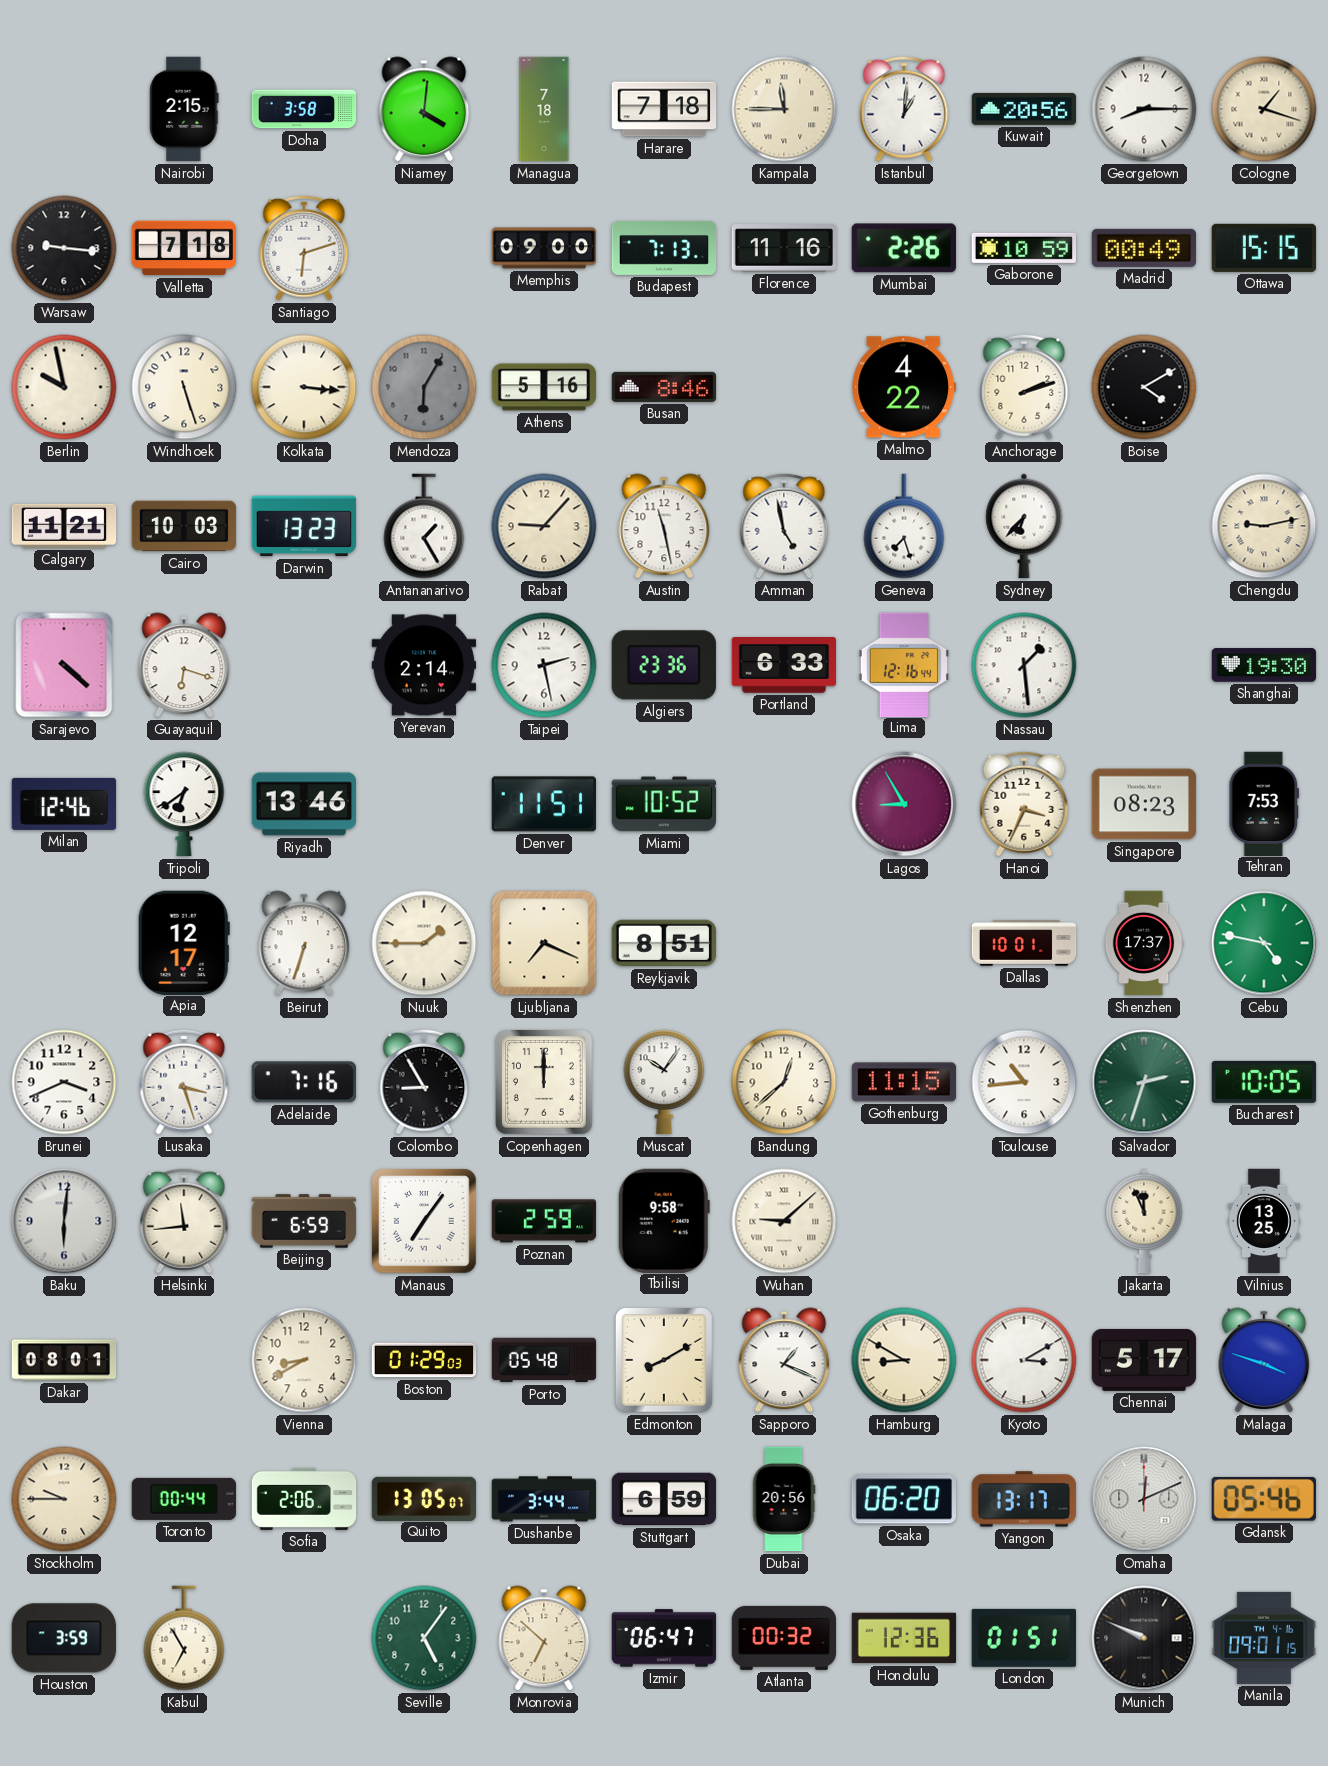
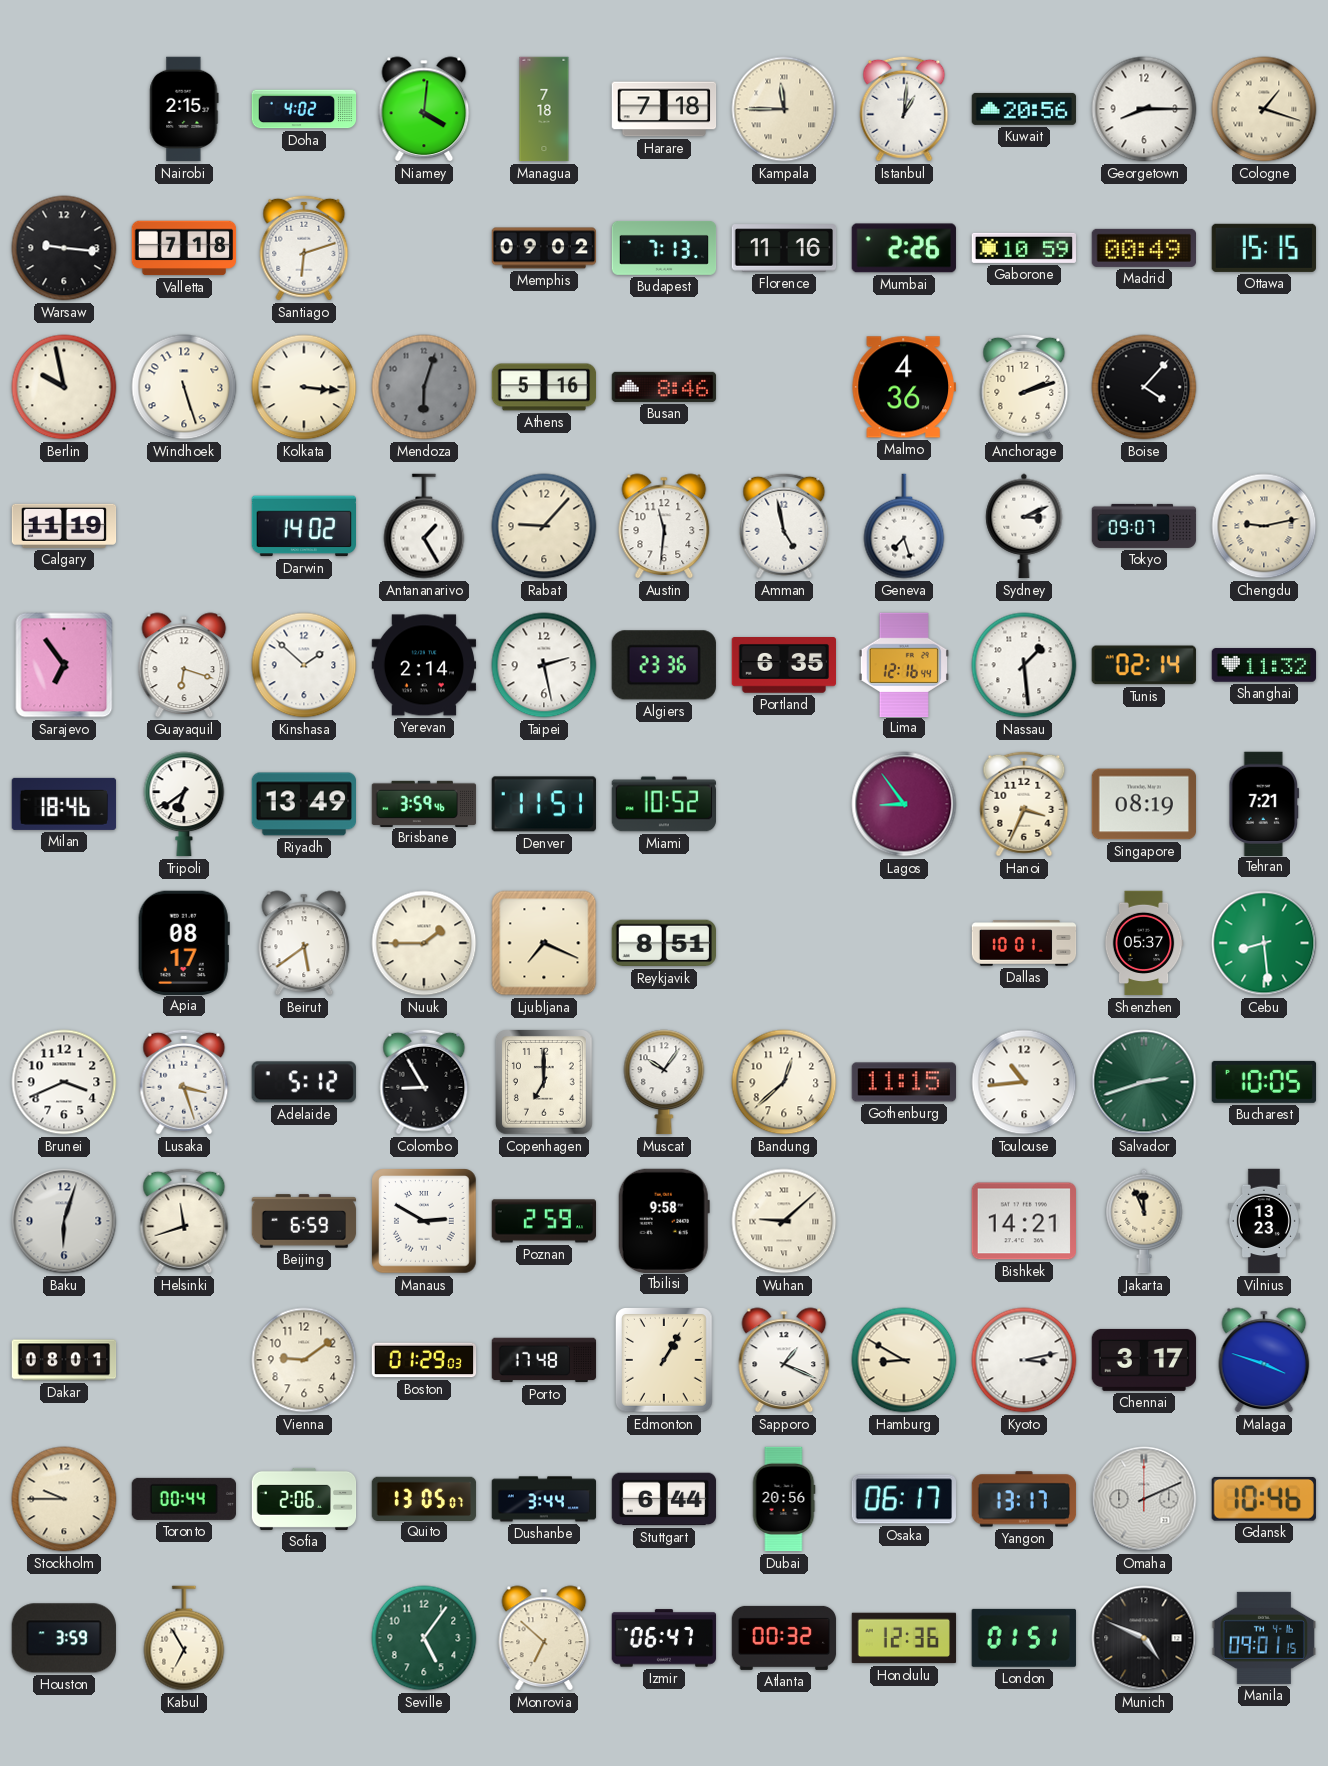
Doha: 3:58 -> 4:02 (304, 109)
Memphis: 09:00 -> 09:02 (544, 248)
Mendoza: 6:05 -> 6:03 (424, 387)
Malmo: 4:22 -> 4:36 (903, 387)
Boise: 4:10 -> 4:07 (1144, 387)
Calgary: 11:21 -> 11:19 (64, 526)
Cairo: 10:03 -> none (184, 526)
Darwin: 13:23 -> 14:02 (303, 526)
Austin: 11:28 -> 11:31 (664, 526)
Sydney: 6:37 -> 3:11 (1024, 526)
Tokyo: none -> 09:07 (1144, 526)
Sarajevo: 4:22 -> 6:54 (64, 665)
Kinshasa: none -> 1:52 (304, 665)
Portland: 6:33 -> 6:35 (783, 666)
Tunis: none -> 02:14 (1144, 665)
Shanghai: 19:30 -> 11:32 (1264, 665)
Milan: 12:46 -> 18:46 (64, 804)
Riyadh: 13:46 -> 13:49 (304, 804)
Brisbane: none -> 3:59 (424, 803)
Lagos: 8:55 -> 8:54 (904, 804)
Singapore: 08:23 -> 08:19 (1143, 804)
Tehran: 7:53 -> 7:21 (1264, 803)
Apia: 12:17 -> 08:17 (184, 942)
Beirut: 6:33 -> 5:39 (304, 943)
Shenzhen: 17:37 -> 05:37 (1144, 943)
Cebu: 4:47 -> 8:29 (1264, 943)
Adelaide: 7:16 -> 5:12 (304, 1082)
Copenhagen: 12:00 -> 7:00 (545, 1083)
Salvador: 2:33 -> 2:42 (1144, 1082)
Baku: 6:01 -> 6:03 (64, 1221)
Helsinki: 11:44 -> 11:42 (184, 1221)
Manaus: 7:06 -> 2:50 (424, 1221)
Bishkek: none -> 14:21 (1023, 1221)
Vilnius: 13:25 -> 13:23 (1264, 1221)
Vienna: 8:40 -> 9:09 (304, 1360)
Porto: 05:48 -> 17:48 (544, 1360)
Edmonton: 8:10 -> 1:05 (665, 1361)
Kyoto: 3:10 -> 3:13 (1024, 1360)
Chennai: 5:17 -> 3:17 (1144, 1360)
Stuttgart: 6:59 -> 6:44 (664, 1499)
Osaka: 06:20 -> 06:17 (903, 1499)
Omaha: 12:11 -> 2:11 (1144, 1499)
Gdansk: 05:46 -> 10:46 (1264, 1499)
Munich: 9:49 -> 4:49 (1144, 1638)
